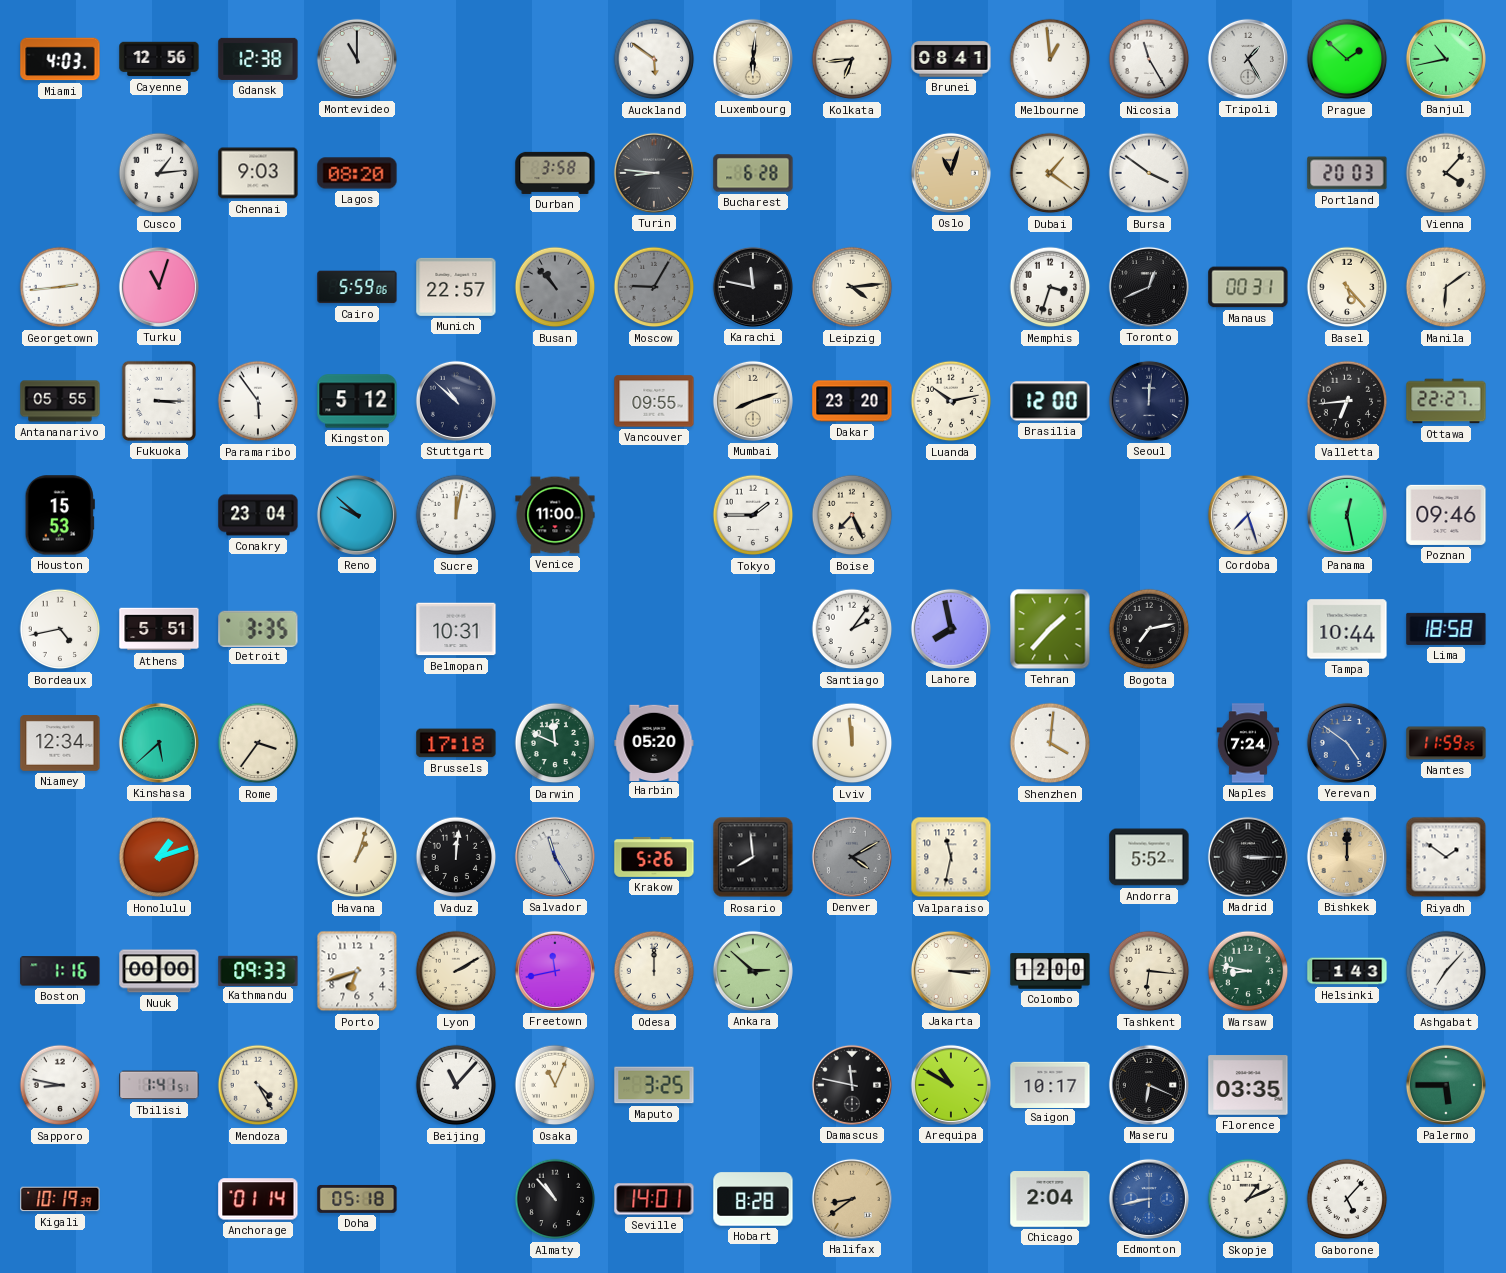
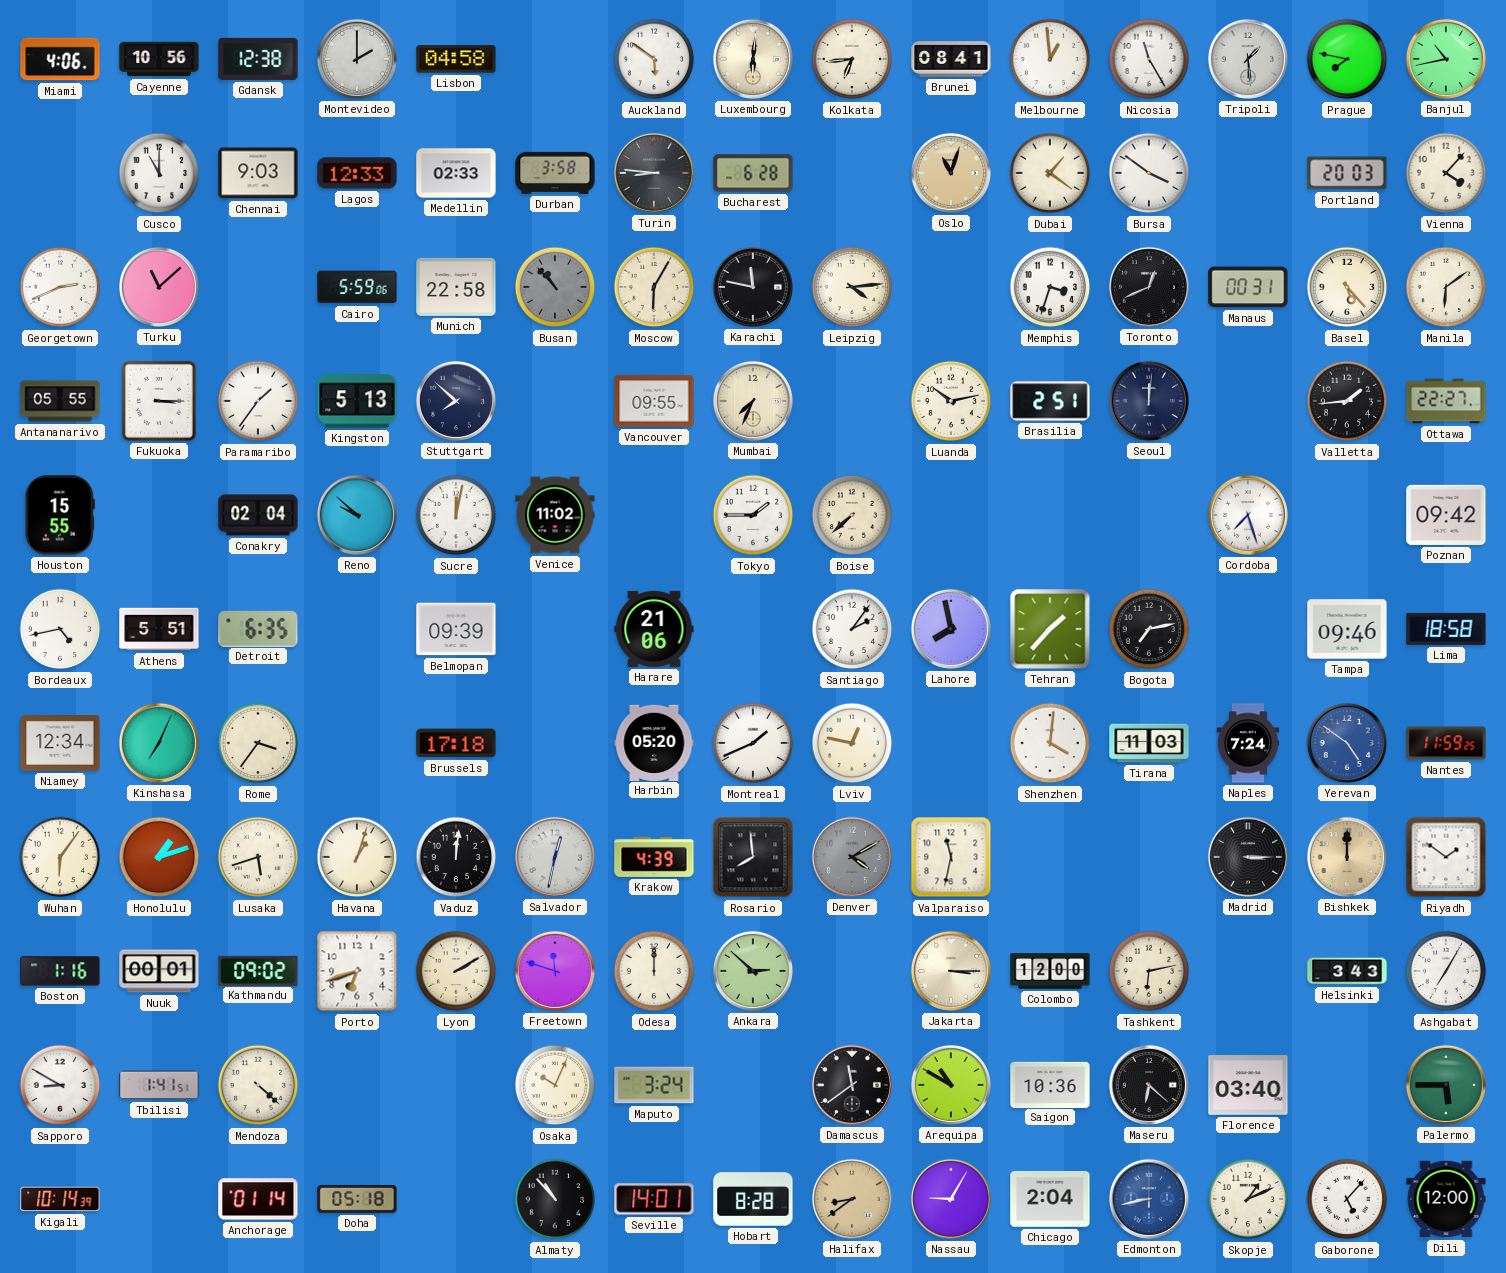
Miami: 4:03 -> 4:06 (60, 59)
Cayenne: 12:56 -> 10:56 (159, 59)
Montevideo: 11:00 -> 2:00 (357, 59)
Lisbon: none -> 04:58 (456, 59)
Tripoli: 1:25 -> 1:29 (1248, 59)
Prague: 1:52 -> 7:47 (1347, 59)
Cusco: 1:14 -> 11:00 (159, 173)
Lagos: 08:20 -> 12:33 (357, 173)
Medellin: none -> 02:33 (456, 173)
Georgetown: 2:44 -> 2:41 (60, 287)
Turku: 11:03 -> 11:08 (159, 287)
Munich: 22:57 -> 22:58 (456, 287)
Moscow: 9:05 -> 6:05 (654, 287)
Moscow dial: grey -> cream (654, 287)
Paramaribo: 5:54 -> 1:36 (258, 401)
Kingston: 5:12 -> 5:13 (357, 401)
Stuttgart: 10:52 -> 7:52 (456, 401)
Mumbai: 8:12 -> 7:34 (753, 401)
Dakar: 23:20 -> none (852, 401)
Brasilia: 12:00 -> 2:51 (1050, 401)
Valletta: 6:44 -> 1:44 (1347, 401)
Houston: 15:53 -> 15:55 (60, 515)
Conakry: 23:04 -> 02:04 (258, 515)
Venice: 11:00 -> 11:02 (555, 515)
Boise: 7:26 -> 7:38 (852, 515)
Panama: 12:28 -> none (1347, 515)
Poznan: 09:46 -> 09:42 (1446, 515)
Detroit: 3:35 -> 6:35 (258, 628)
Belmopan: 10:31 -> 09:39 (456, 629)
Harare: none -> 21:06 (654, 629)
Tampa: 10:44 -> 09:46 (1347, 629)
Kinshasa: 5:38 -> 7:04 (159, 743)
Darwin: 11:49 -> none (555, 743)
Montreal: none -> 1:41 (753, 743)
Lviv: 11:59 -> 12:47 (852, 743)
Tirana: none -> 11:03 (1149, 743)
Wuhan: none -> 6:06 (60, 857)
Lusaka: none -> 5:42 (258, 857)
Salvador: 11:25 -> 12:32 (555, 857)
Krakow: 5:26 -> 4:39 (654, 857)
Andorra: 5:52 -> none (1149, 857)
Nuuk: 00:00 -> 00:01 (159, 971)
Kathmandu: 09:33 -> 09:02 (258, 970)
Freetown: 11:43 -> 11:48 (555, 971)
Tashkent: 6:16 -> 6:13 (1149, 971)
Warsaw: 8:47 -> none (1248, 971)
Helsinki: 1:43 -> 3:43 (1347, 971)
Ashgabat: 7:07 -> 7:05 (1446, 971)
Sapporo: 8:47 -> 8:50 (60, 1085)
Mendoza: 4:25 -> 4:22 (258, 1085)
Beijing: 11:07 -> none (456, 1085)
Osaka: 11:04 -> 10:04 (555, 1085)
Maputo: 3:25 -> 3:24 (654, 1085)
Damascus: 11:47 -> 11:39 (852, 1085)
Saigon: 10:17 -> 10:36 (1050, 1084)
Maseru: 6:19 -> 6:22 (1149, 1085)
Florence: 03:35 -> 03:40 (1248, 1085)
Kigali: 10:19 -> 10:14 (60, 1199)
Nassau: none -> 9:05 (951, 1199)
Dili: none -> 12:00 (1446, 1199)
